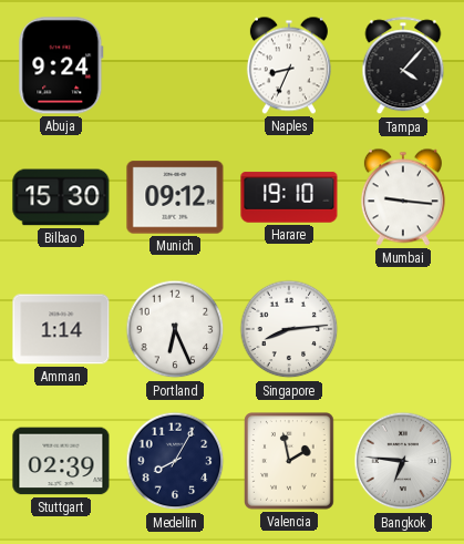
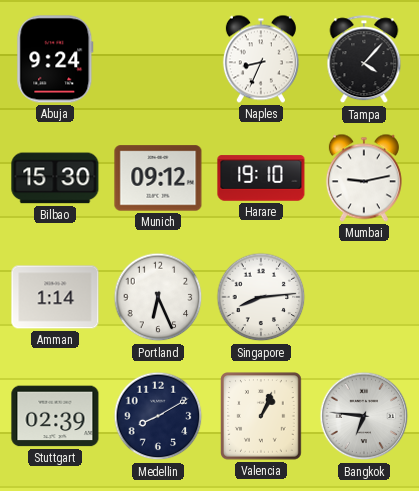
Mumbai: 9:16 -> 9:13 (364, 178)
Medellin: 8:05 -> 8:10 (158, 416)
Valencia: 1:58 -> 1:04 (261, 416)
